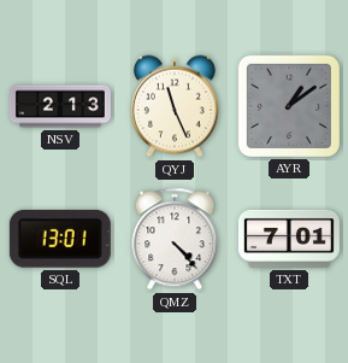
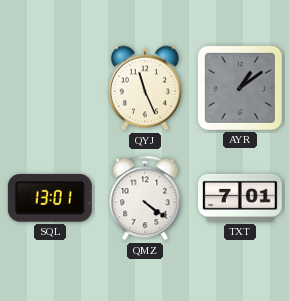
NSV: 2:13 -> none (60, 106)
QMZ: 4:23 -> 4:21 (145, 198)
